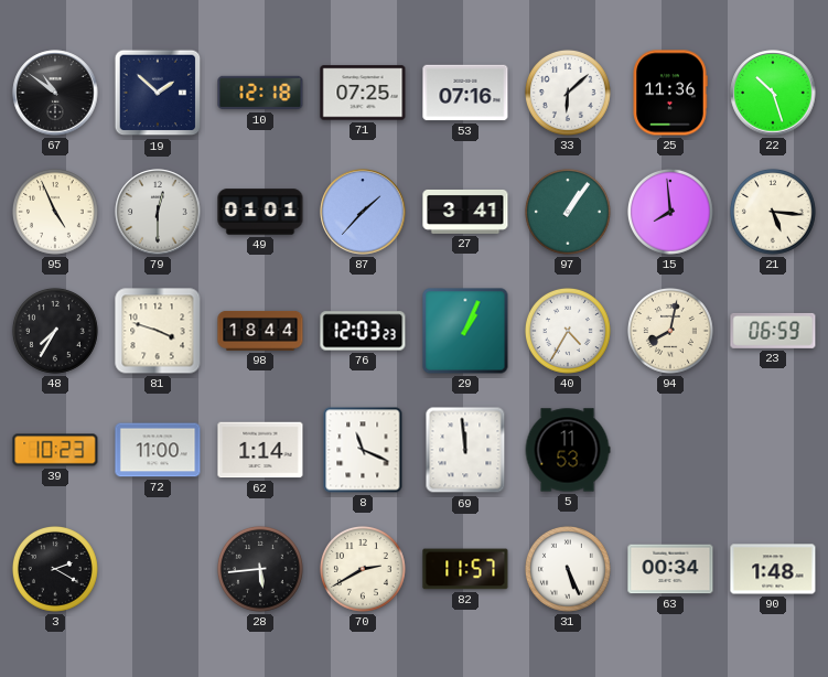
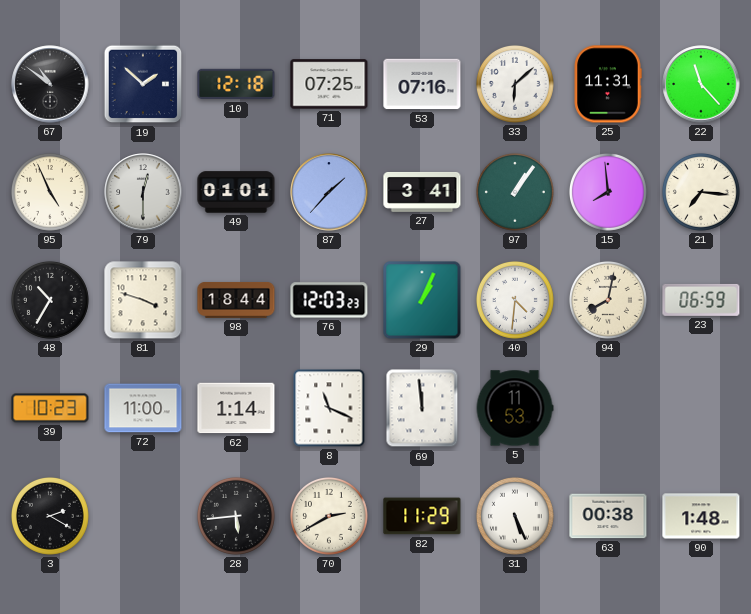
25: 11:36 -> 11:31 (608, 84)
22: 10:27 -> 11:23 (701, 84)
21: 5:16 -> 7:16 (701, 192)
48: 7:35 -> 10:35 (50, 300)
40: 4:35 -> 4:31 (515, 300)
82: 11:57 -> 11:29 (422, 516)
63: 00:34 -> 00:38 (608, 516)
